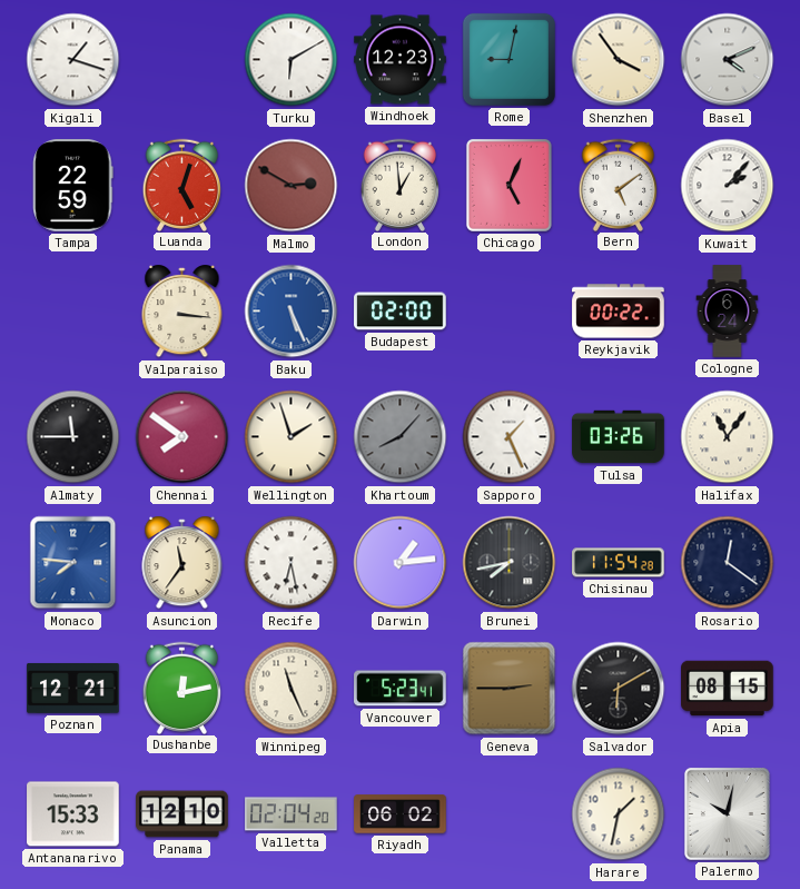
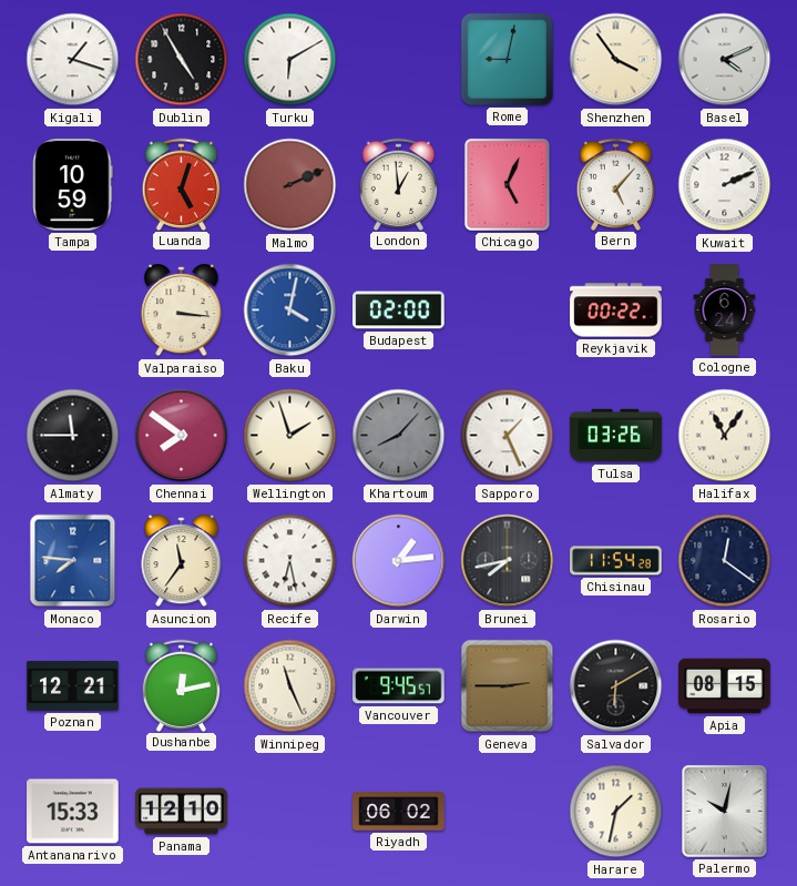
Dublin: none -> 4:55 (182, 60)
Windhoek: 12:23 -> none (401, 60)
Tampa: 22:59 -> 10:59 (73, 185)
Malmo: 2:50 -> 2:11 (290, 185)
Bern: 5:09 -> 5:07 (616, 184)
Kuwait: 2:07 -> 2:11 (725, 185)
Baku: 5:26 -> 4:02 (290, 310)
Vancouver: 5:23 -> 9:45 (399, 686)
Valletta: 02:04 -> none (292, 814)
